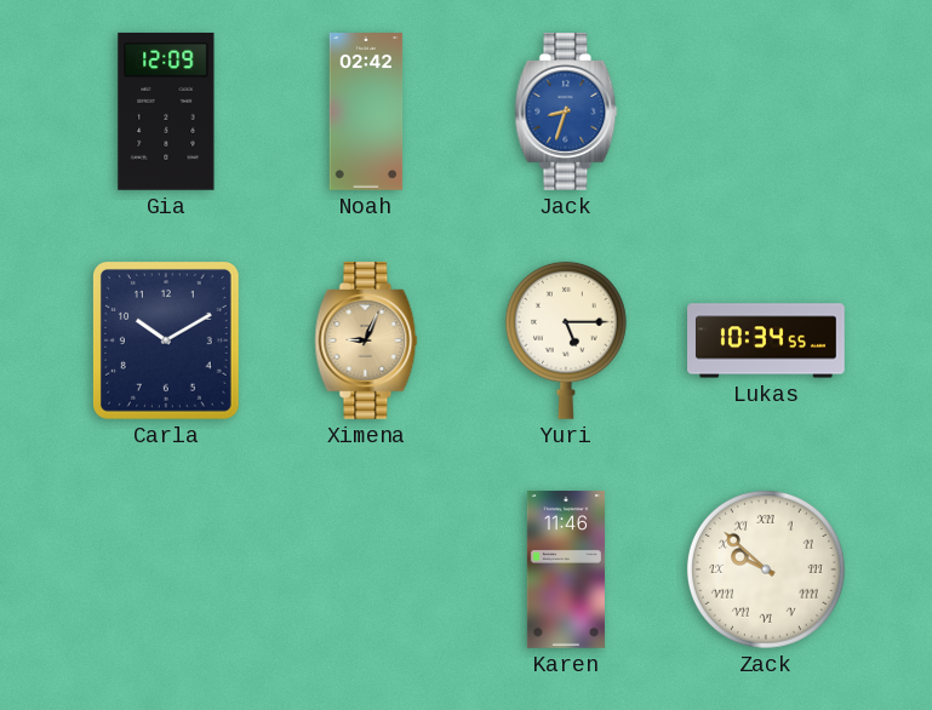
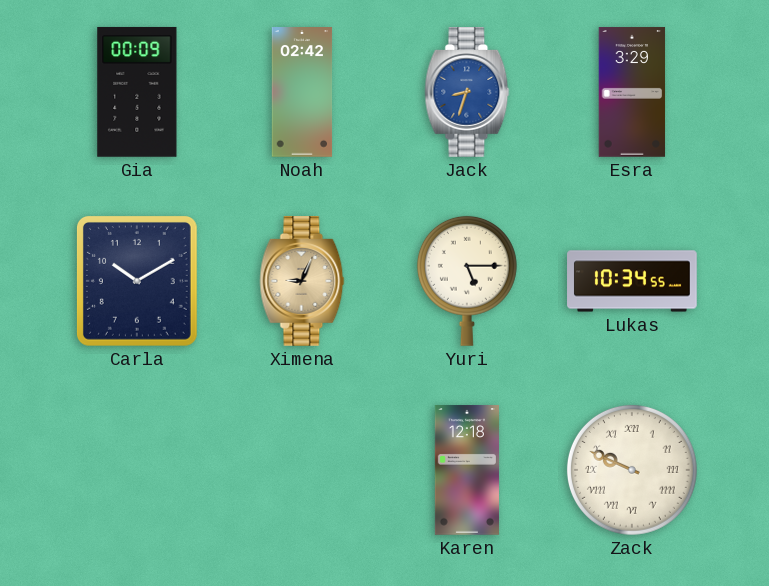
Gia: 12:09 -> 00:09 (137, 92)
Esra: none -> 3:29 (632, 92)
Karen: 11:46 -> 12:18 (467, 470)
Zack: 9:52 -> 9:49 (632, 470)
